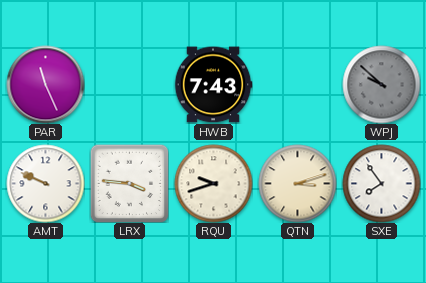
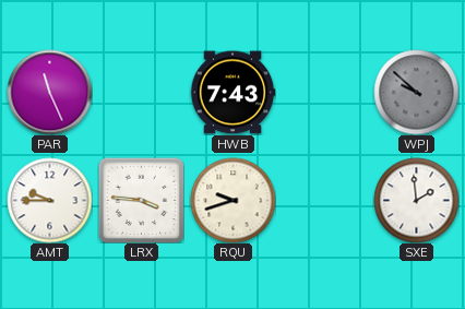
AMT: 9:49 -> 9:45 (49, 200)
QTN: 3:12 -> none (297, 183)
SXE: 7:54 -> 1:59 (416, 200)
